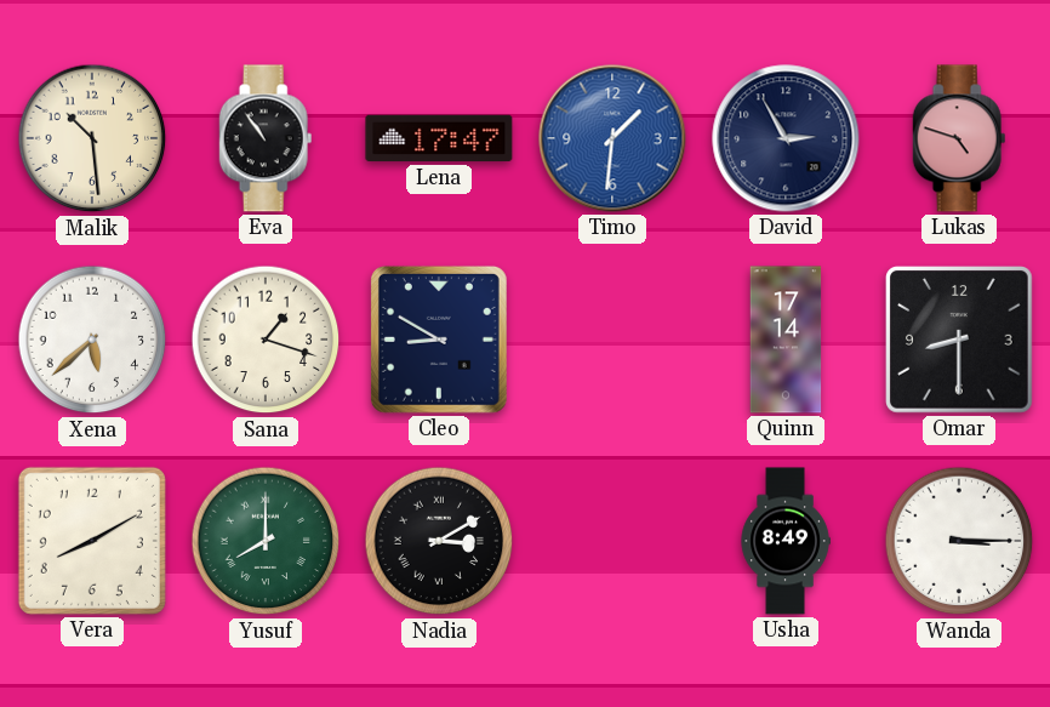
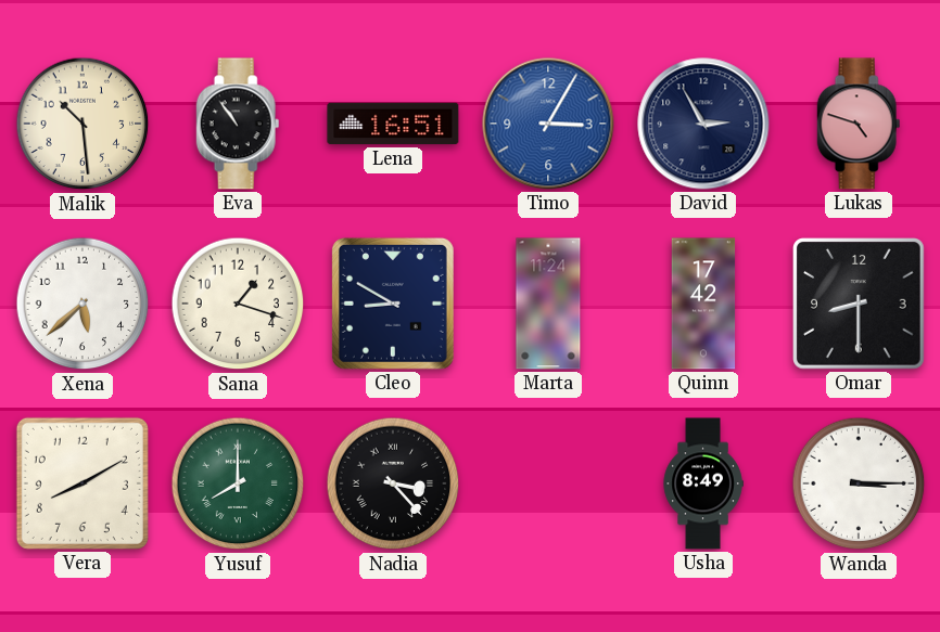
Lena: 17:47 -> 16:51 (393, 124)
Timo: 1:31 -> 3:05 (548, 124)
Marta: none -> 11:24 (548, 304)
Quinn: 17:14 -> 17:42 (703, 304)
Nadia: 3:10 -> 3:23 (393, 483)
